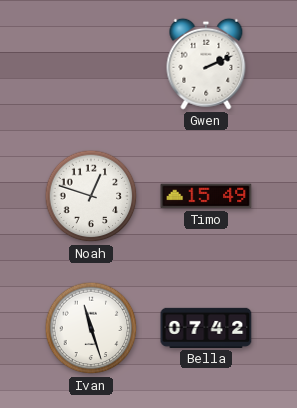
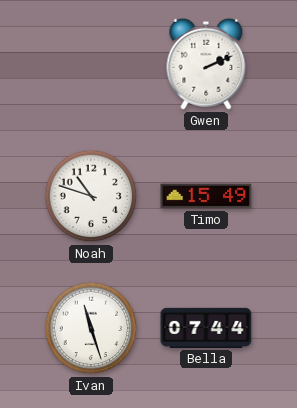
Noah: 12:48 -> 10:48 (91, 196)
Bella: 07:42 -> 07:44 (206, 328)
